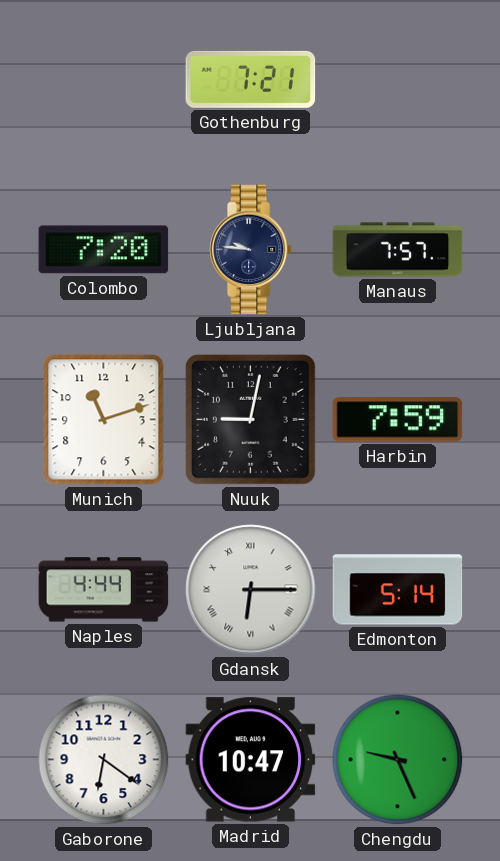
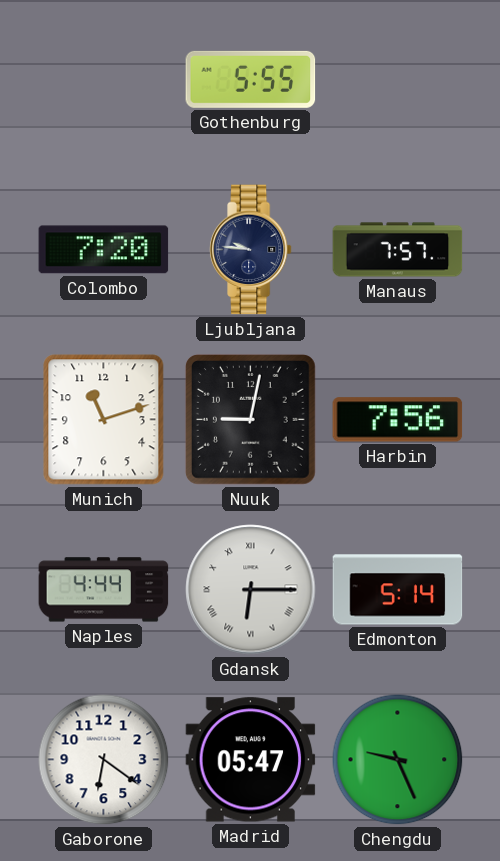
Gothenburg: 7:21 -> 5:55 (251, 79)
Harbin: 7:59 -> 7:56 (398, 420)
Madrid: 10:47 -> 05:47 (251, 760)
